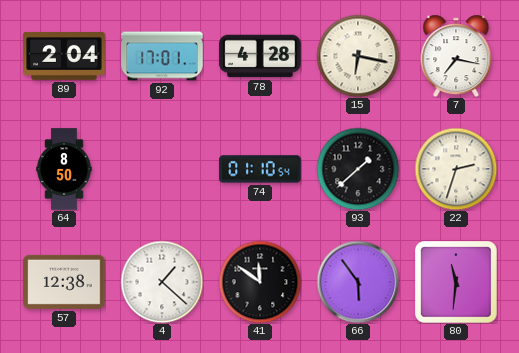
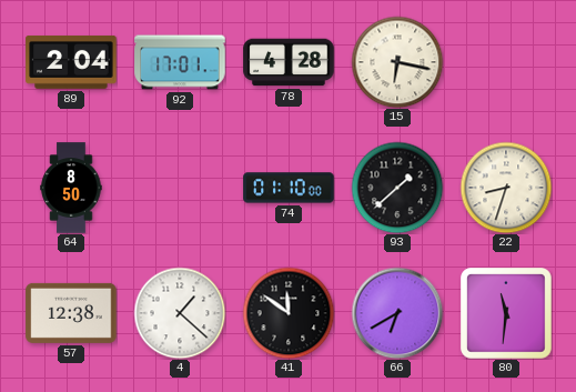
7: 7:17 -> none (456, 56)
74: 01:10:54 -> 01:10:00 (289, 188)
22: 2:33 -> 8:33 (506, 188)
66: 5:54 -> 6:40 (397, 313)
